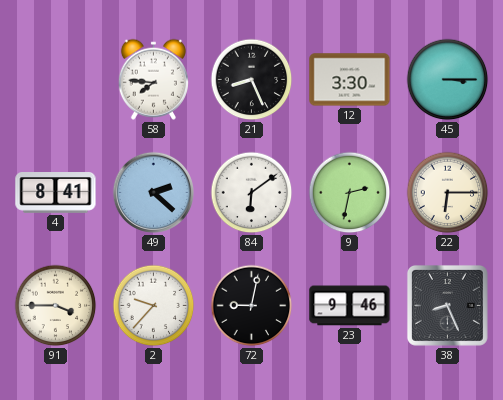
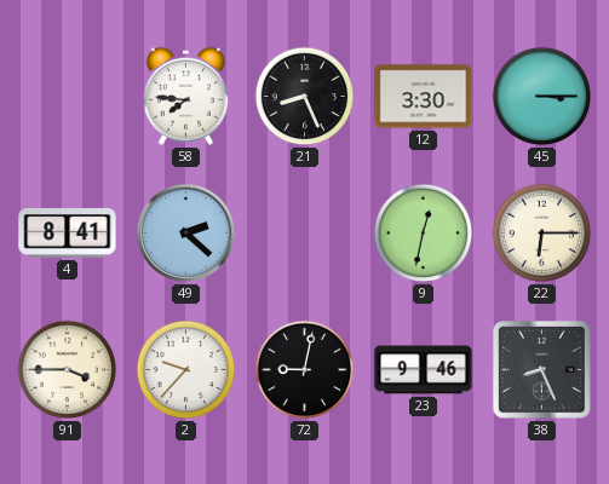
84: 6:09 -> none (252, 193)
9: 2:32 -> 12:32 (424, 234)
